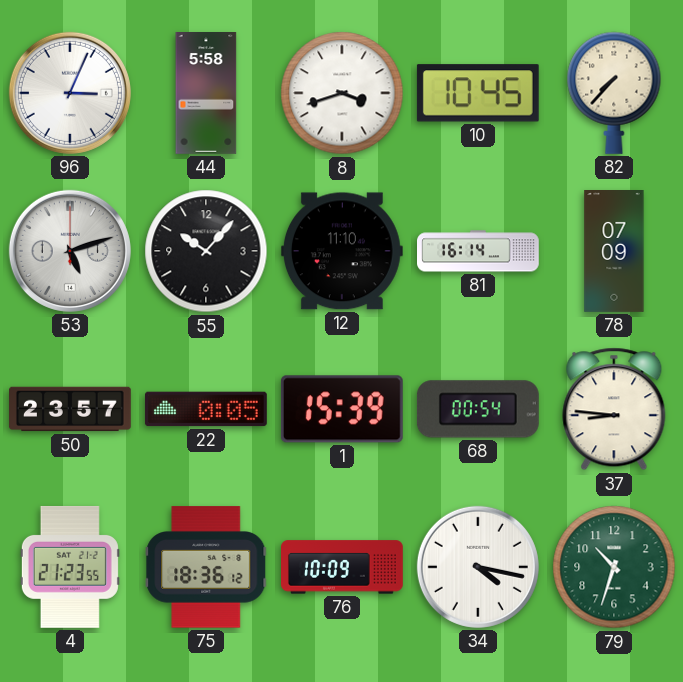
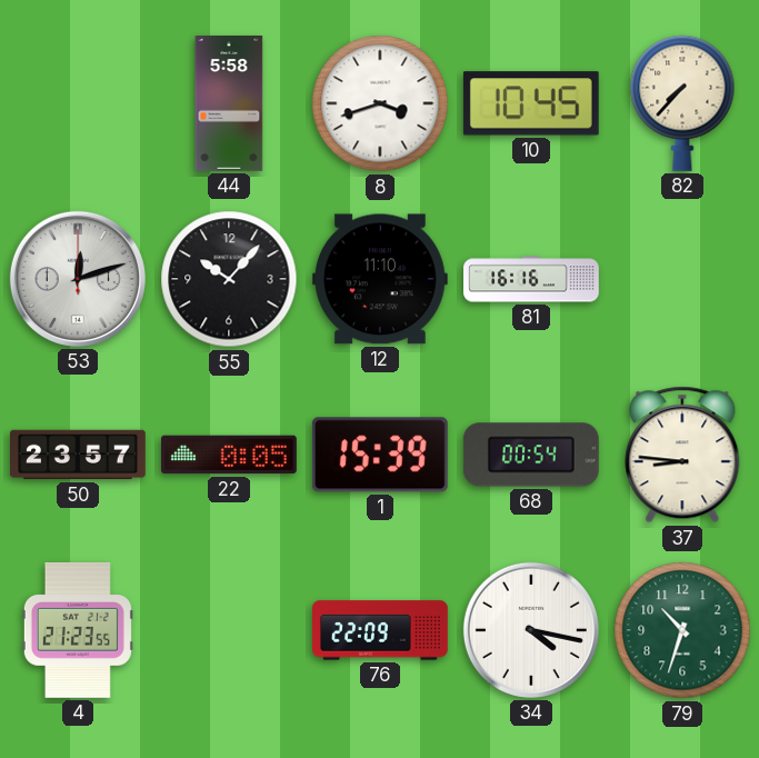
96: 3:04 -> none (70, 93)
53: 5:12 -> 12:12 (78, 279)
81: 16:14 -> 16:16 (532, 279)
78: 07:09 -> none (614, 252)
75: 18:36 -> none (206, 567)
76: 10:09 -> 22:09 (381, 630)
